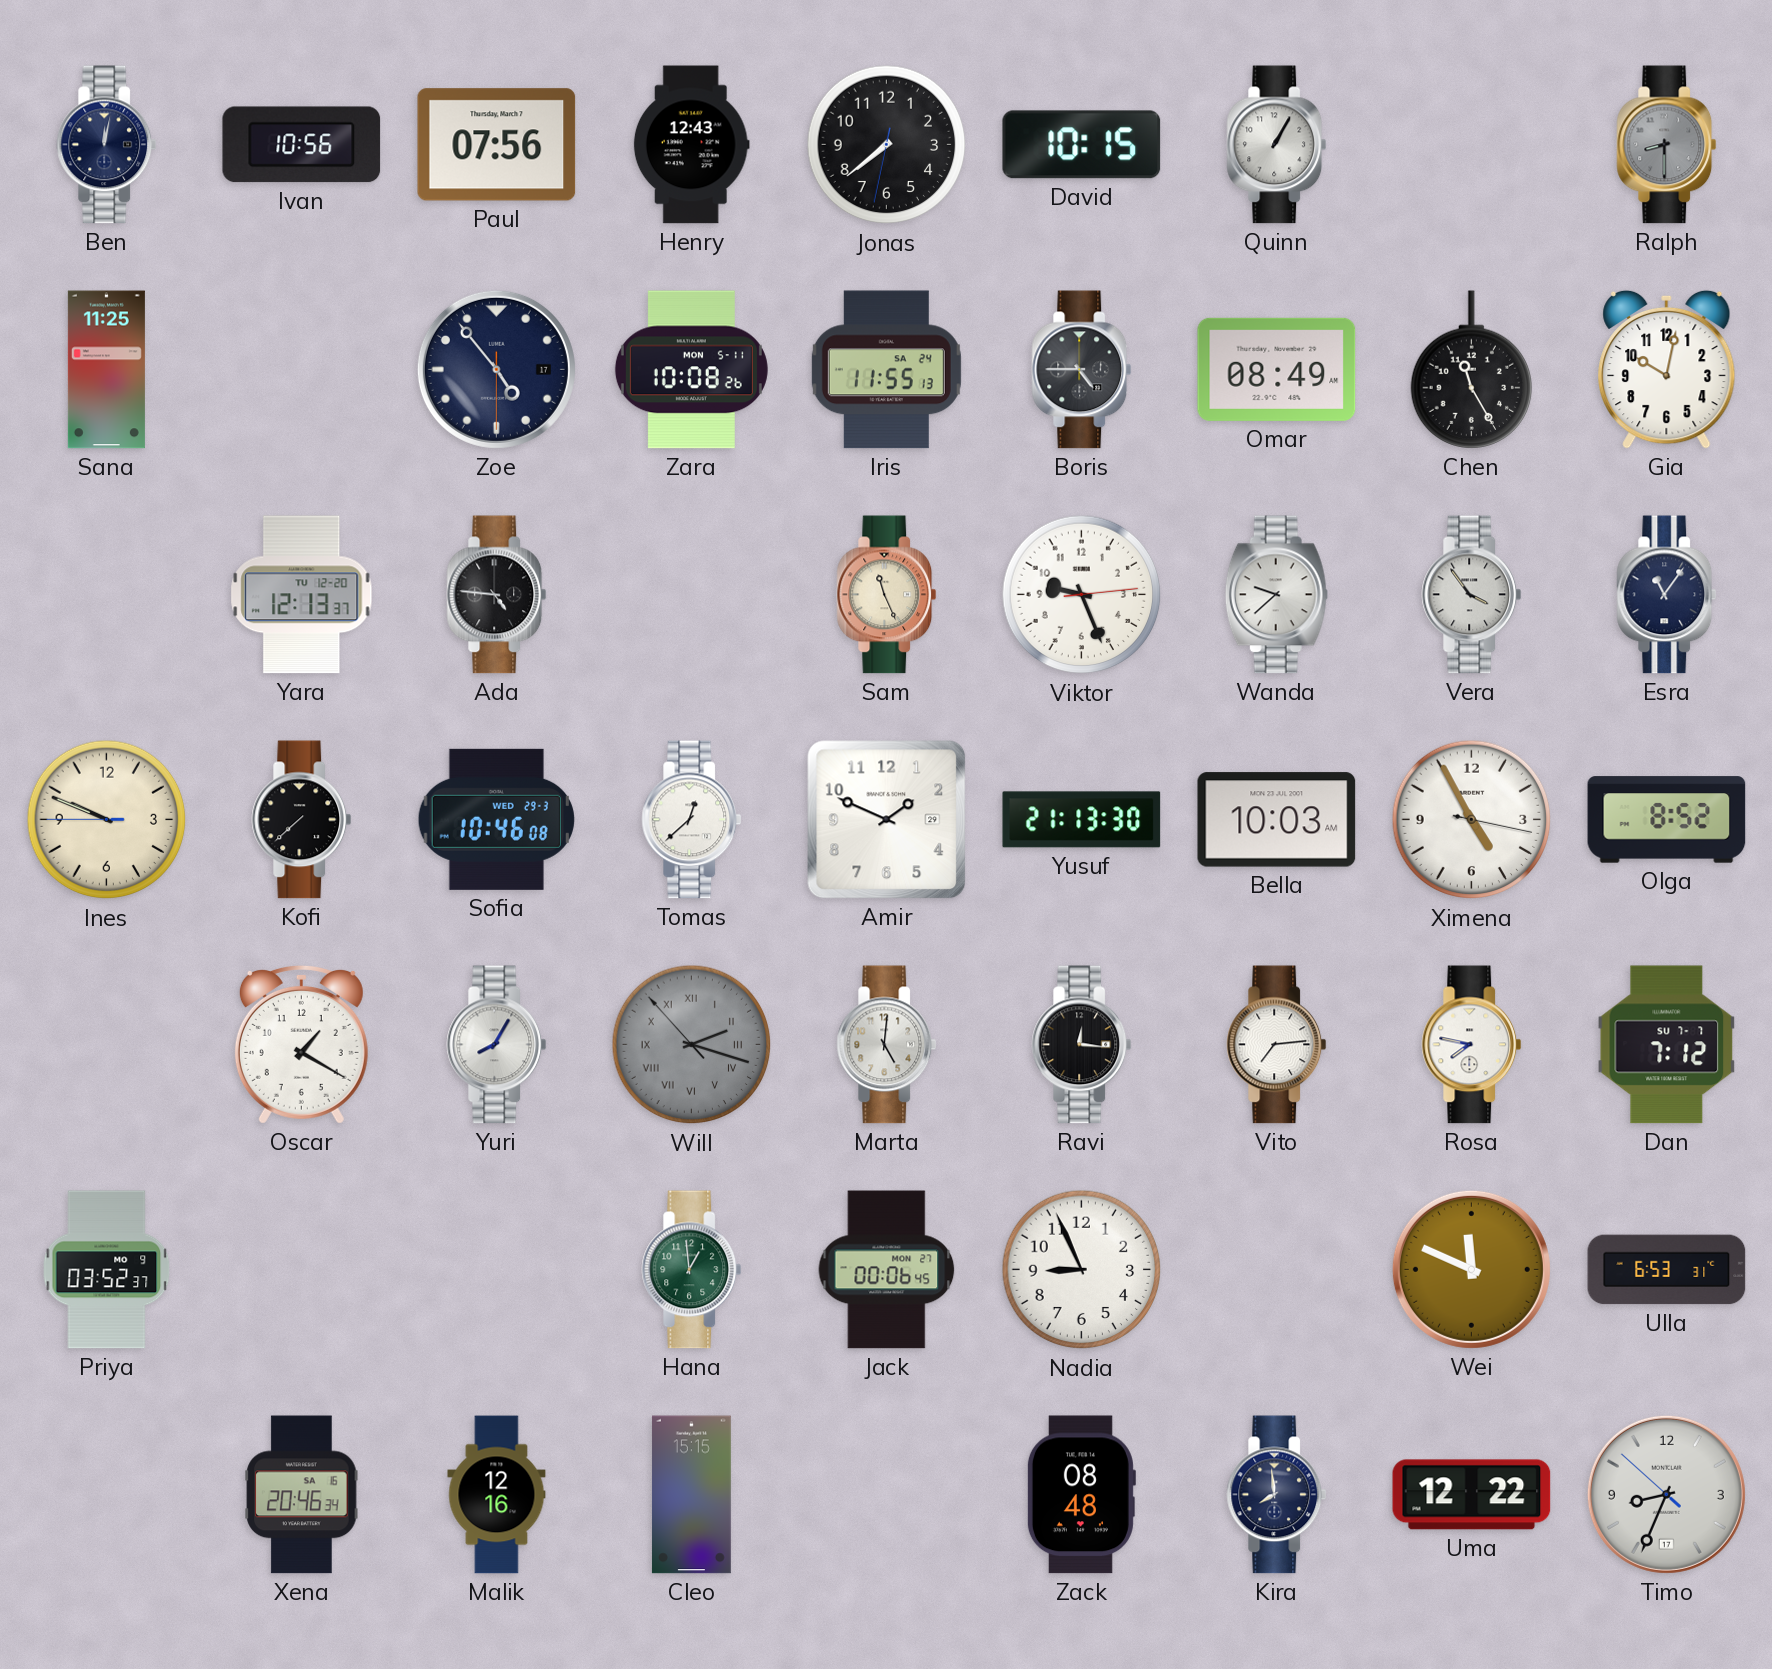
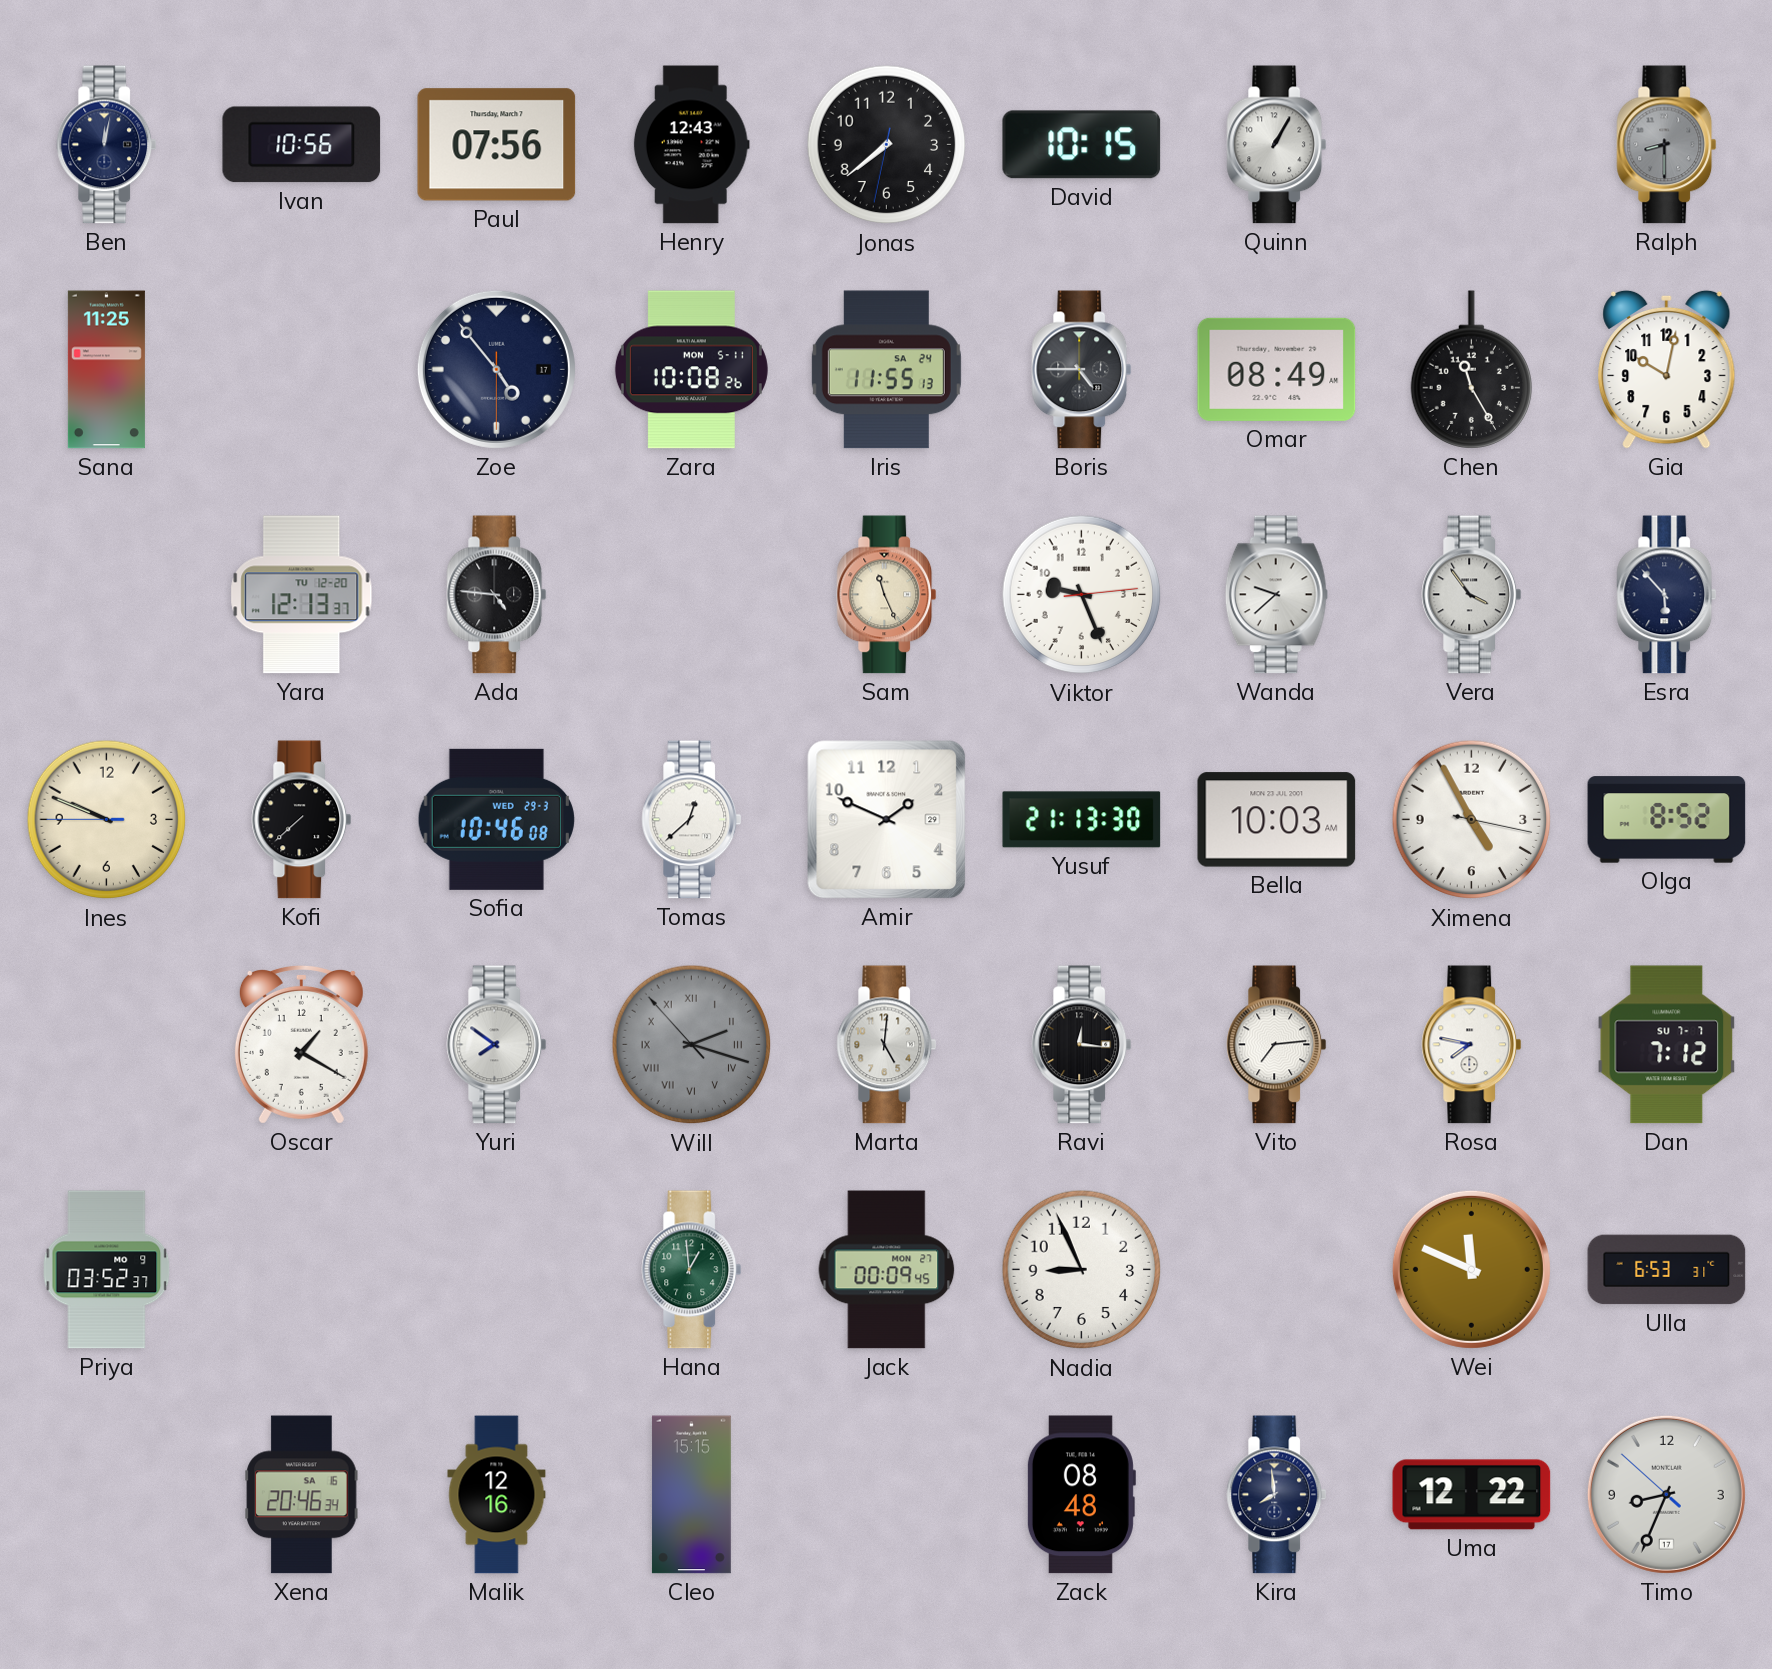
Esra: 11:06 -> 5:53 (1667, 595)
Yuri: 8:05 -> 7:51 (497, 1045)
Jack: 00:06 -> 00:09 (887, 1270)
